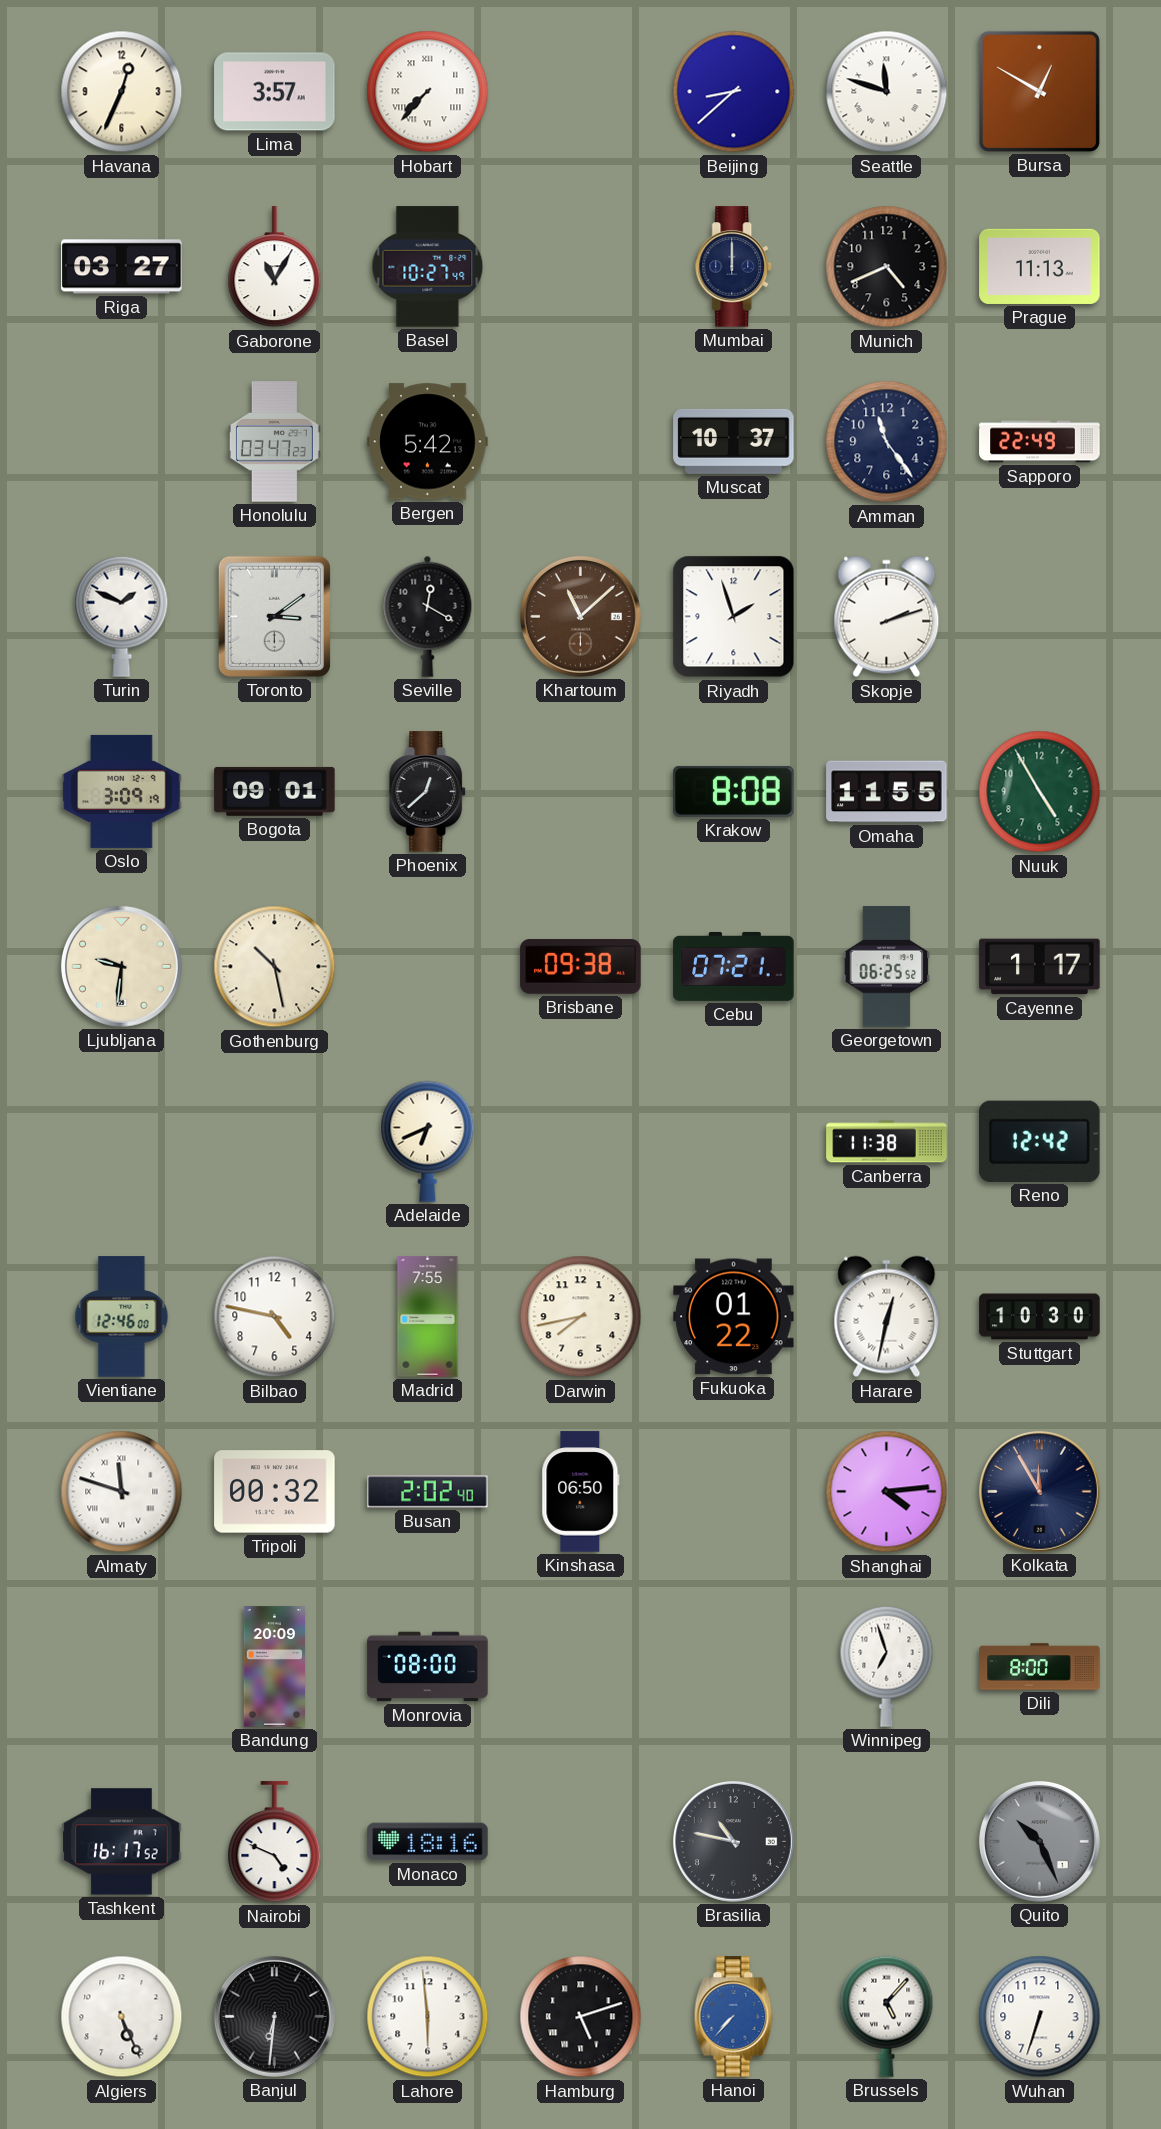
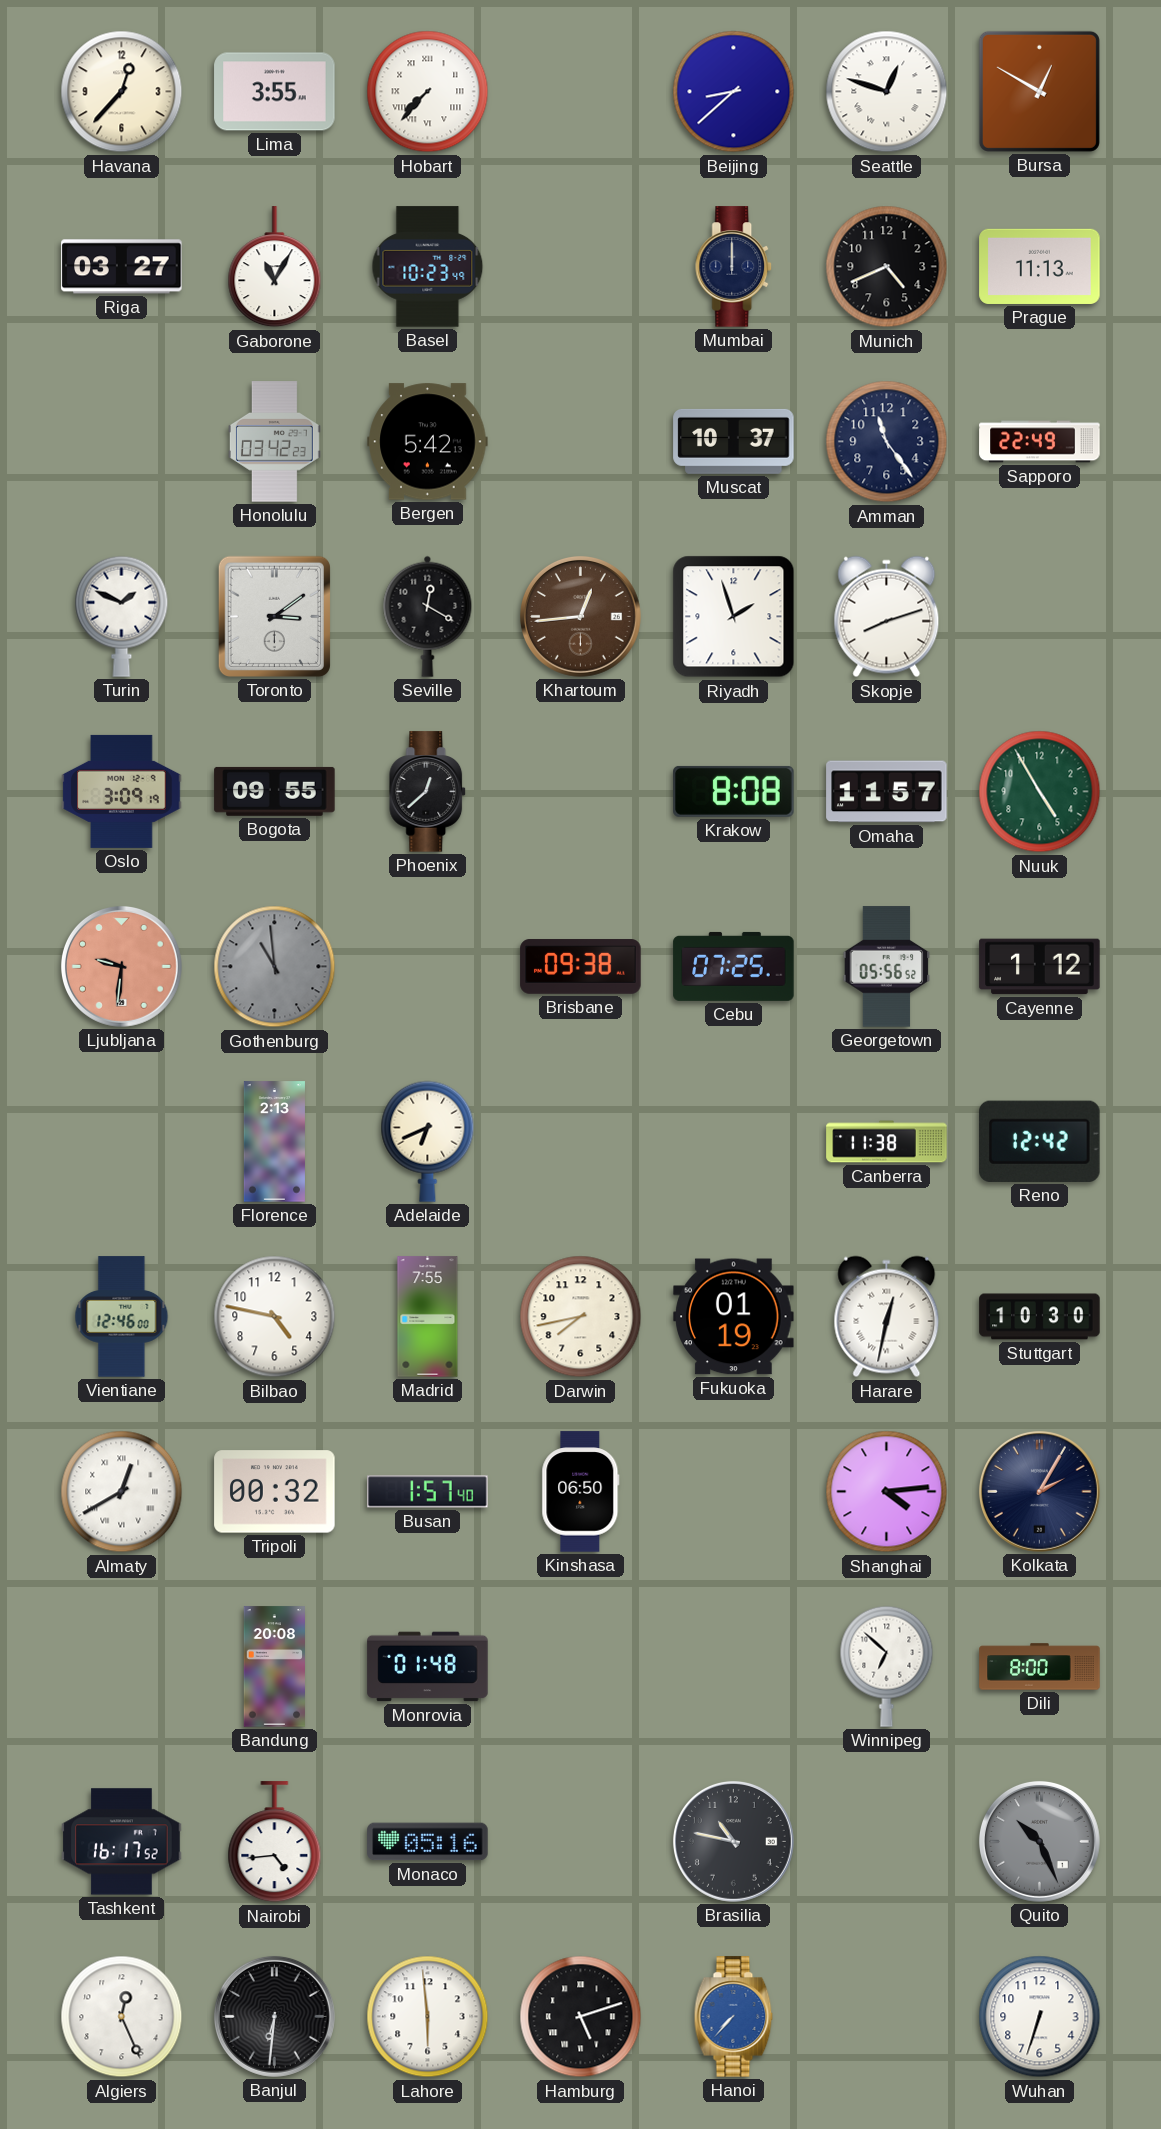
Havana: 12:34 -> 12:37 (122, 92)
Lima: 3:57 -> 3:55 (275, 92)
Seattle: 11:48 -> 12:48 (887, 92)
Basel: 10:27 -> 10:23 (428, 267)
Honolulu: 03:47 -> 03:42 (274, 442)
Khartoum: 11:08 -> 12:44 (580, 616)
Skopje: 2:12 -> 8:12 (887, 617)
Bogota: 09:01 -> 09:55 (275, 791)
Omaha: 11:55 -> 11:57 (887, 792)
Ljubljana dial: cream -> salmon (121, 966)
Gothenburg: 10:28 -> 10:59 (275, 967)
Gothenburg dial: cream -> grey (275, 967)
Cebu: 07:21 -> 07:25 (734, 966)
Georgetown: 06:25 -> 05:56 (887, 967)
Cayenne: 1:17 -> 1:12 (1040, 967)
Florence: none -> 2:13 (274, 1142)
Fukuoka: 01:22 -> 01:19 (734, 1317)
Almaty: 11:48 -> 12:40 (122, 1492)
Busan: 2:02 -> 1:57 (428, 1492)
Kolkata: 11:55 -> 2:05 (1039, 1491)
Bandung: 20:09 -> 20:08 (274, 1667)
Monrovia: 08:00 -> 01:48 (428, 1667)
Winnipeg: 6:57 -> 6:52 (887, 1666)
Nairobi: 4:49 -> 4:44 (275, 1842)
Monaco: 18:16 -> 05:16 (428, 1842)
Algiers: 5:26 -> 12:26 (122, 2017)
Brussels: 5:07 -> none (887, 2016)
